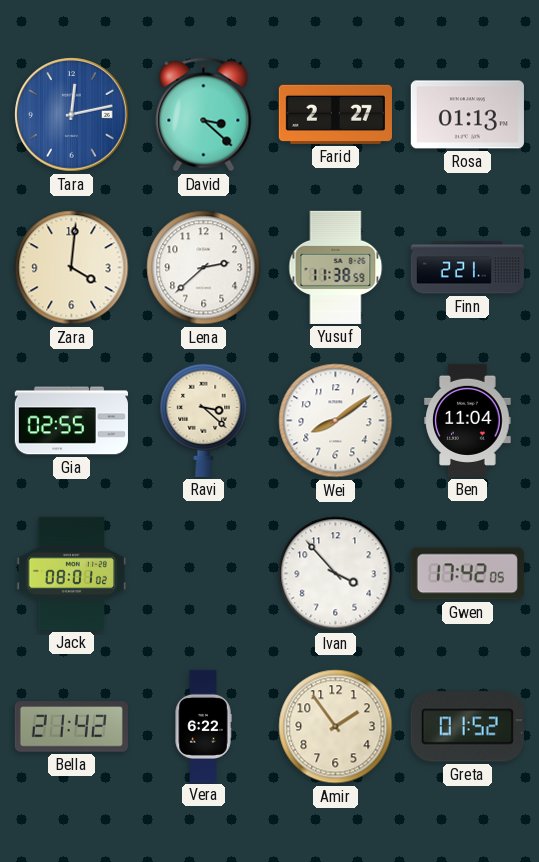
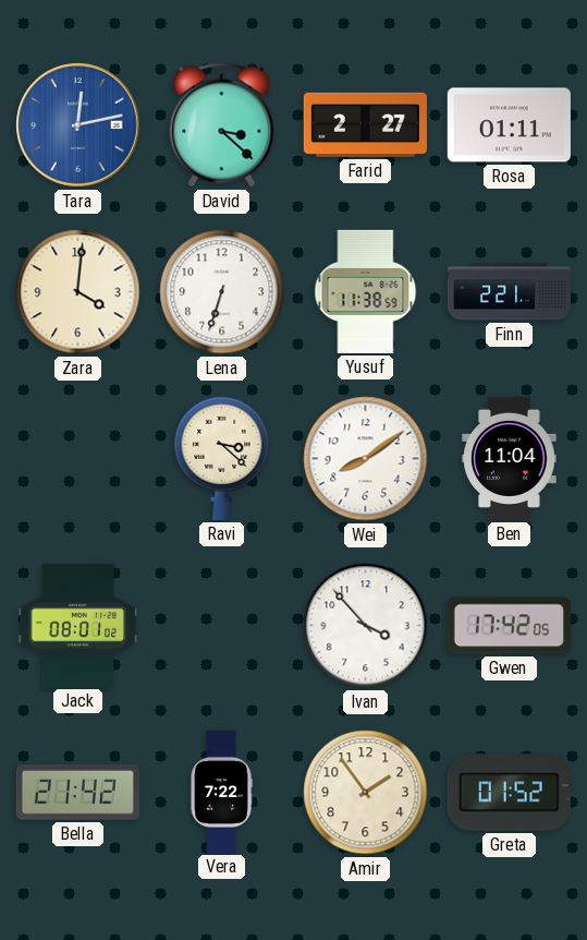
Rosa: 01:13 -> 01:11 (509, 125)
Lena: 2:38 -> 6:33 (222, 292)
Gia: 02:55 -> none (71, 421)
Vera: 6:22 -> 7:22 (221, 792)
